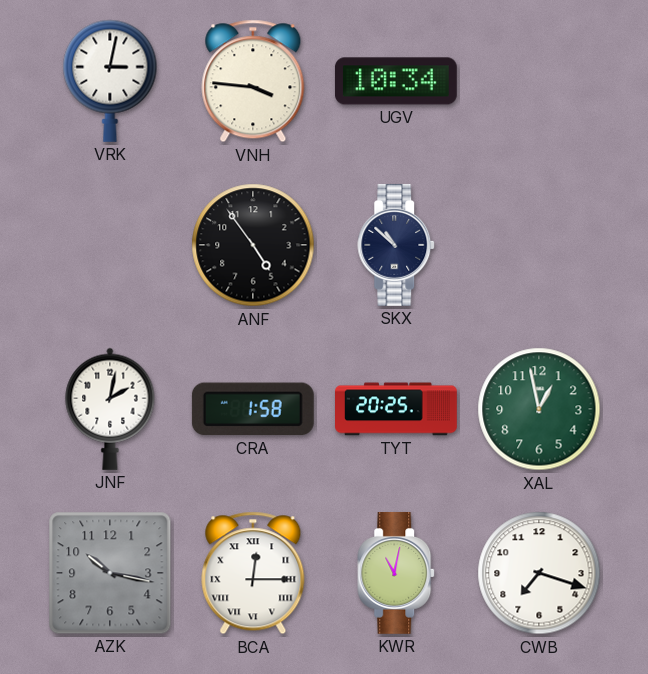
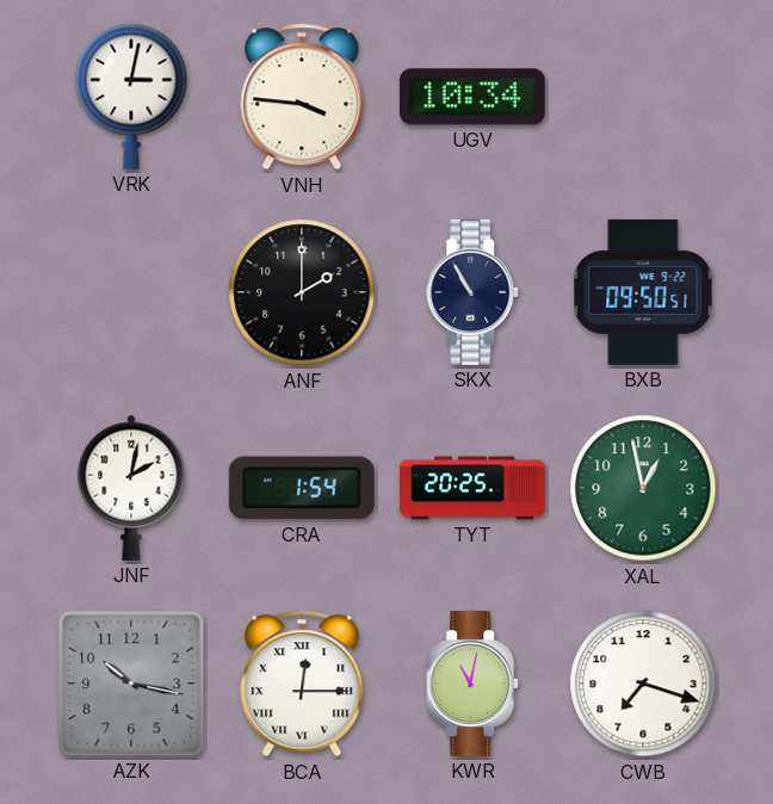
ANF: 4:54 -> 2:00 (302, 292)
SKX: 10:52 -> 10:55 (474, 292)
BXB: none -> 09:50 (643, 292)
CRA: 1:58 -> 1:54 (302, 488)
